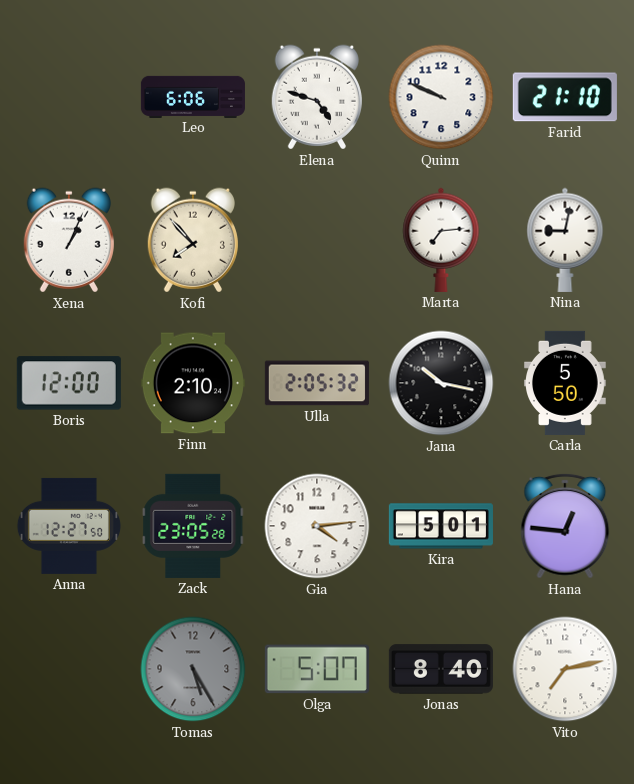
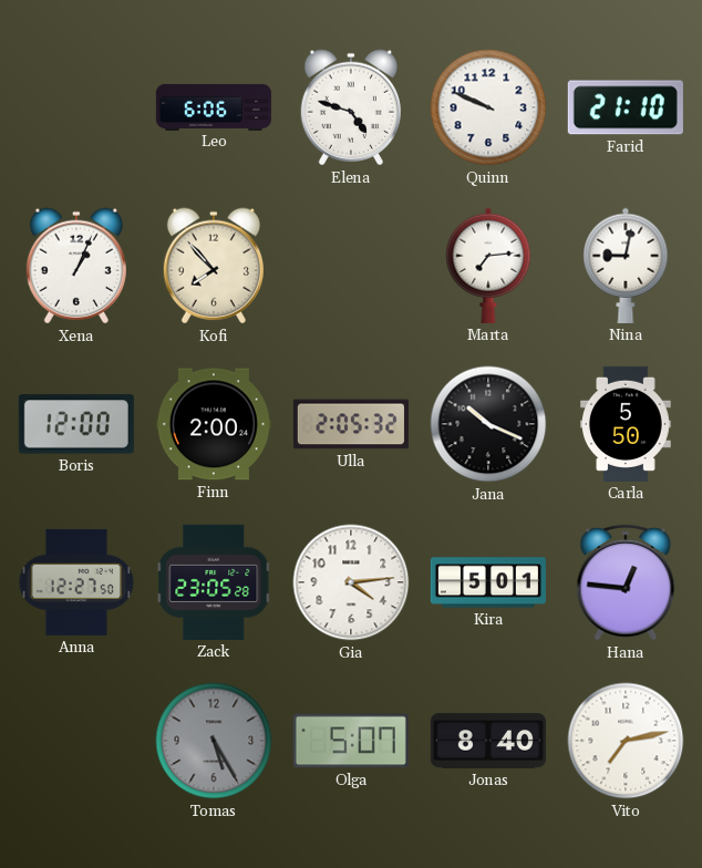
Finn: 2:10 -> 2:00 (214, 424)
Jana: 10:17 -> 10:19 (488, 424)
